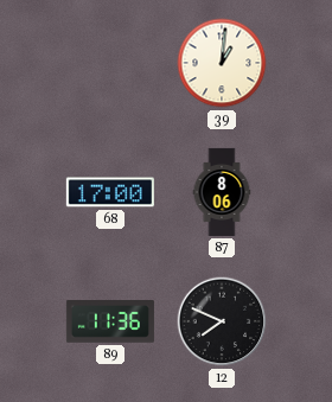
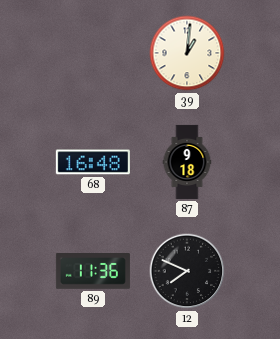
68: 17:00 -> 16:48 (93, 162)
87: 8:06 -> 9:18 (187, 162)
